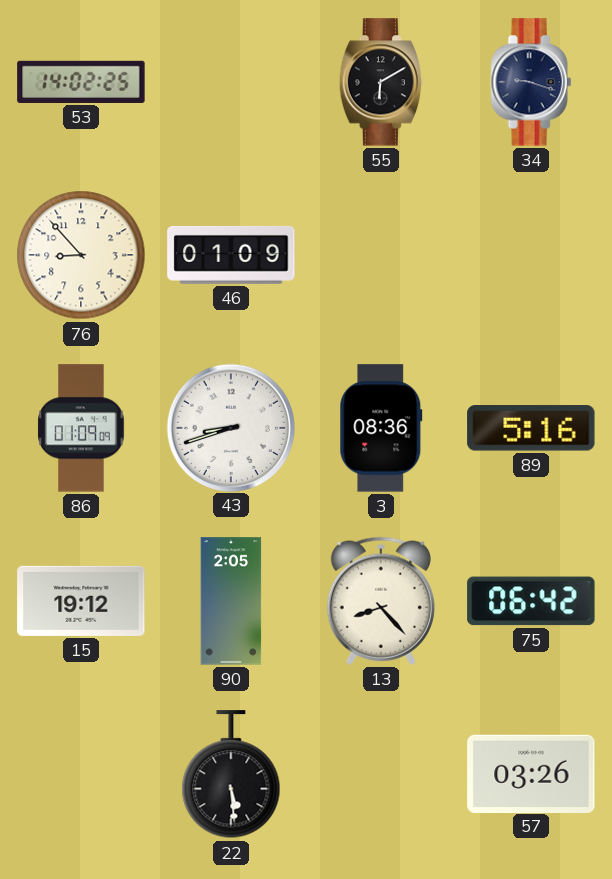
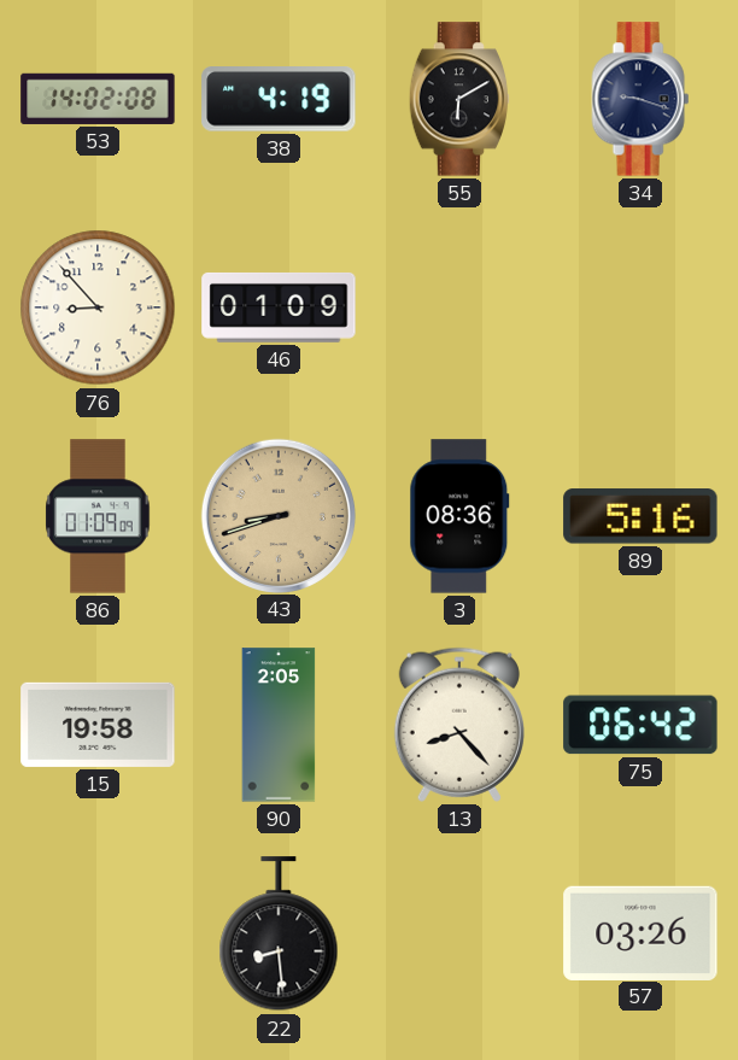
53: 14:02:25 -> 14:02:08 (98, 99)
38: none -> 4:19 (279, 100)
43 dial: white -> champagne (277, 515)
15: 19:12 -> 19:58 (98, 725)
22: 5:29 -> 8:29 (279, 935)
